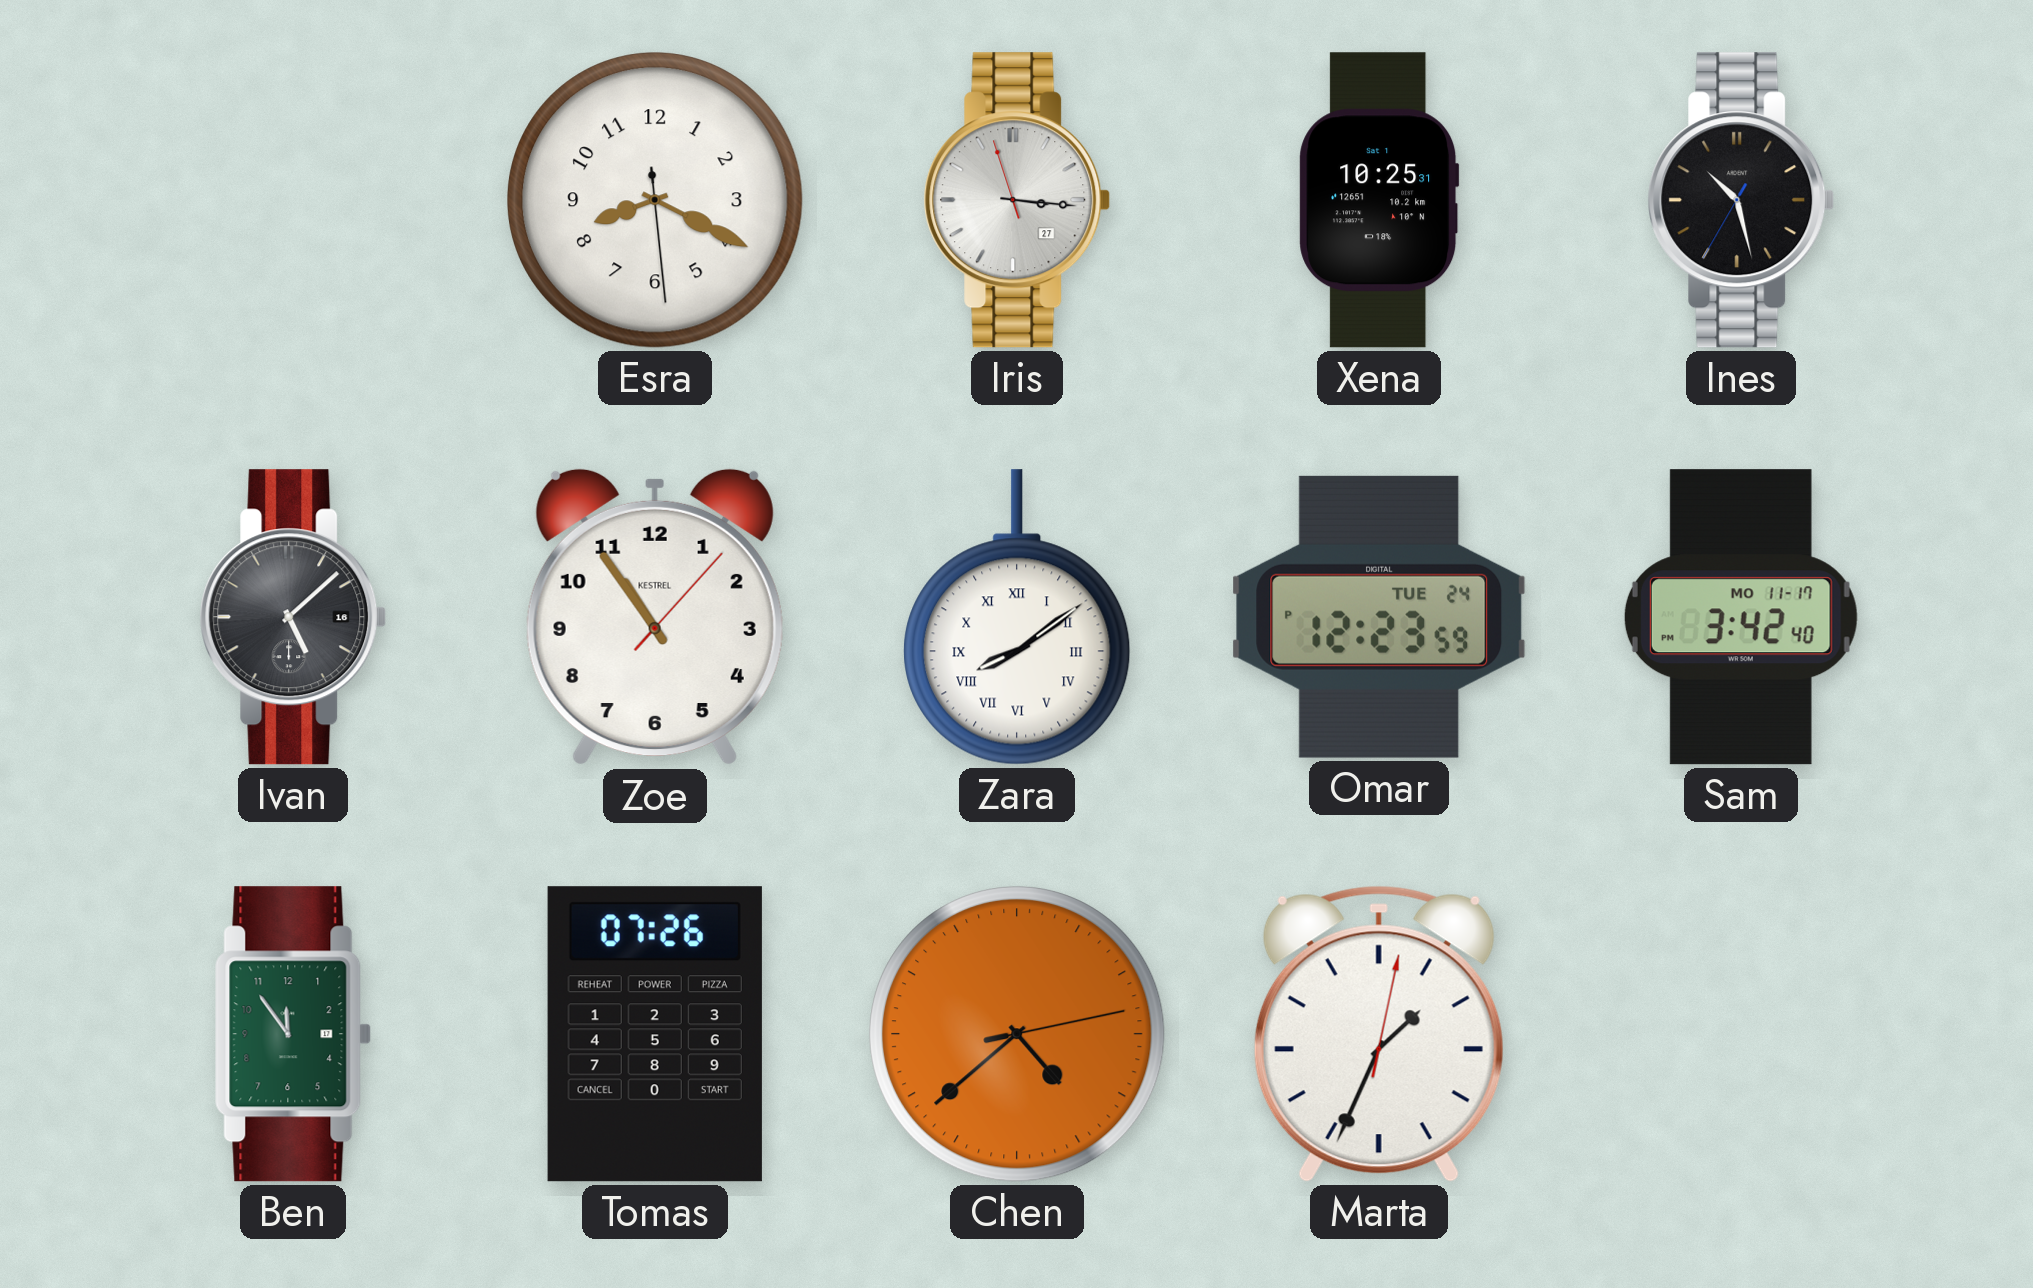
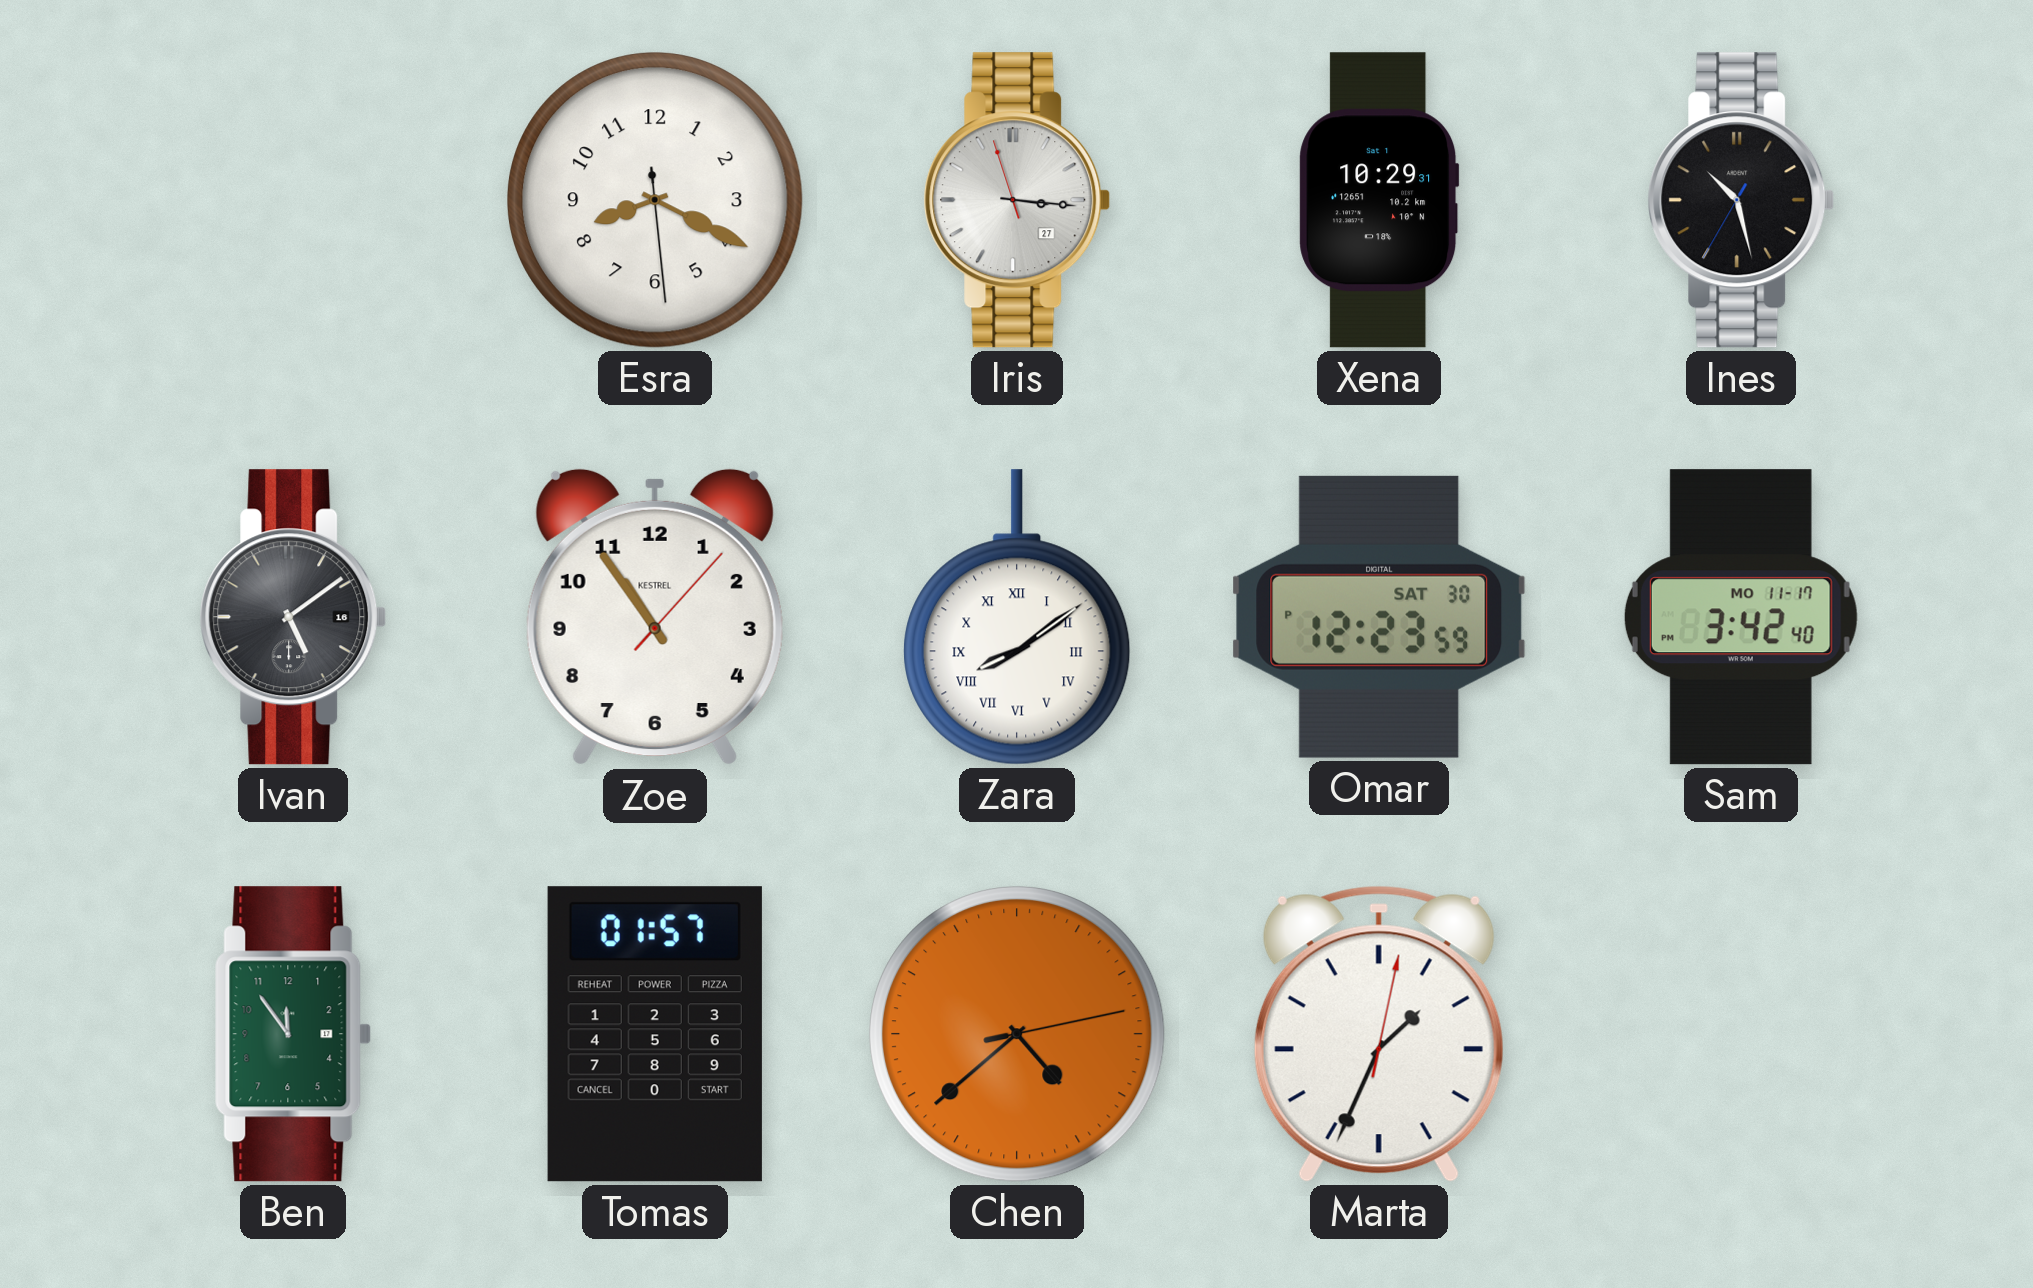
Xena: 10:25 -> 10:29 (1379, 200)
Ivan: 5:08 -> 5:09 (293, 617)
Omar date: TUE 24 -> SAT 30 (1379, 617)
Tomas: 07:26 -> 01:57 (655, 1034)
